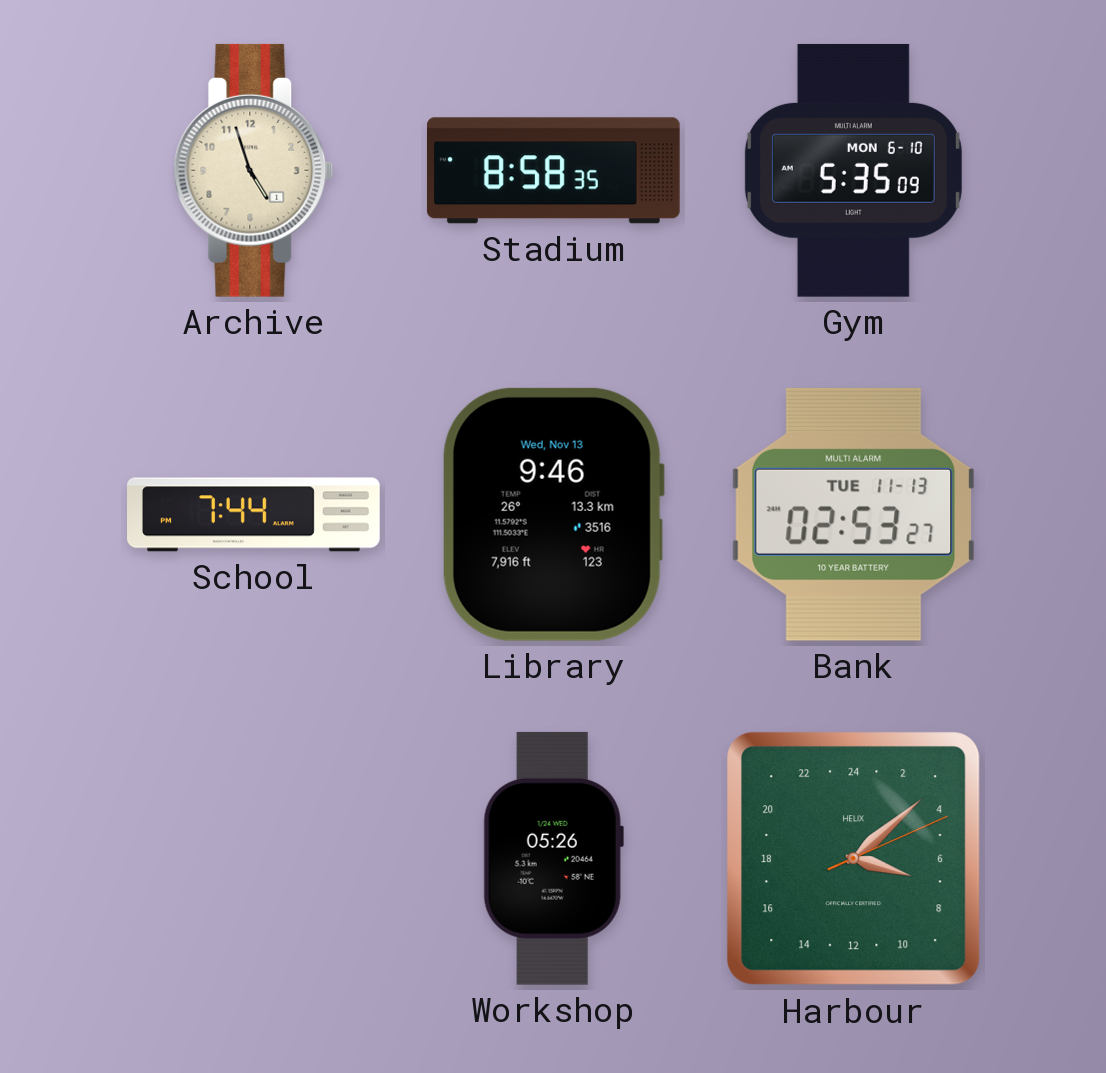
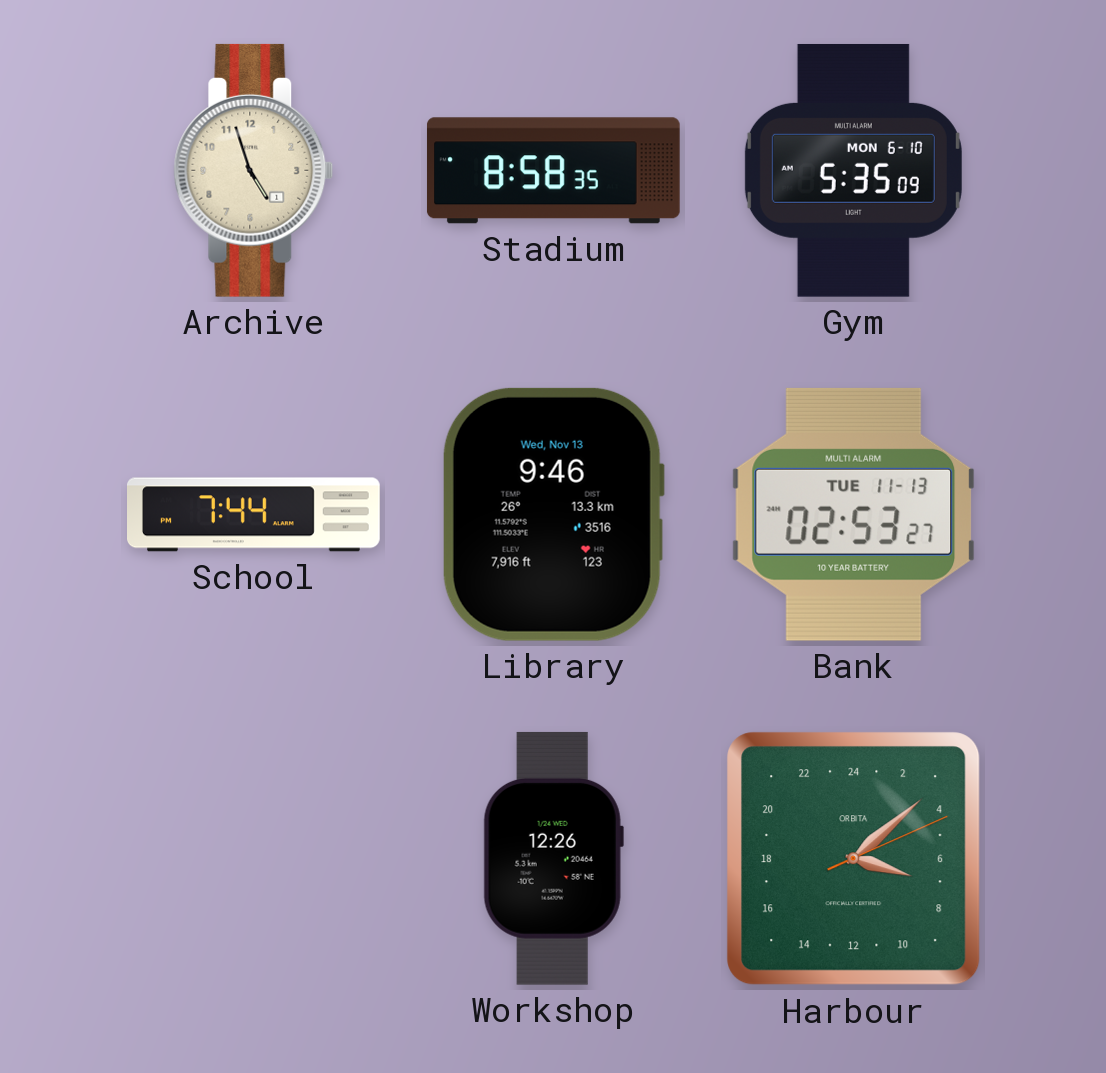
Workshop: 05:26 -> 12:26 (553, 858)
Harbour brand: HELIX -> ORBITA (854, 859)
